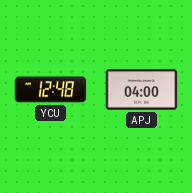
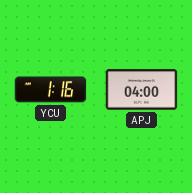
YCU: 12:48 -> 1:16 (51, 90)
